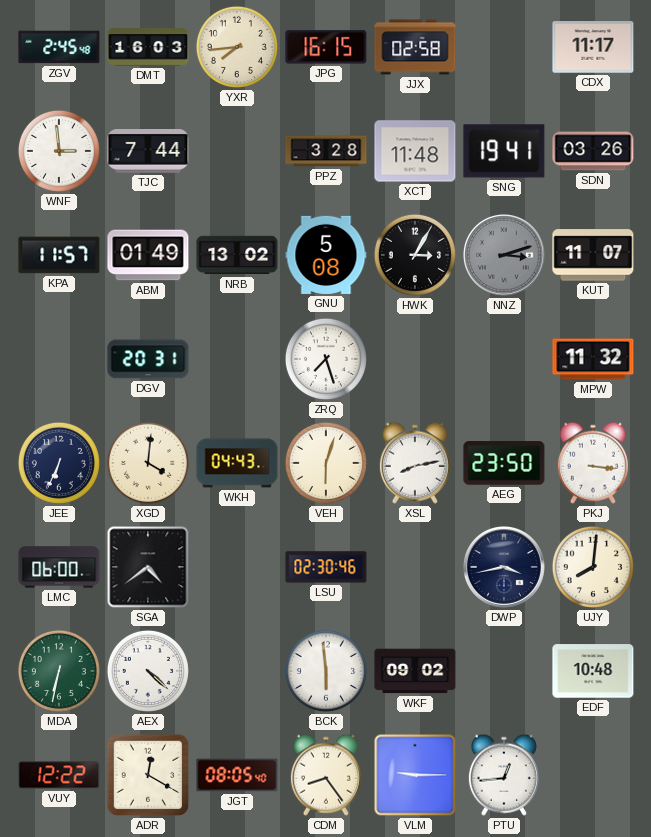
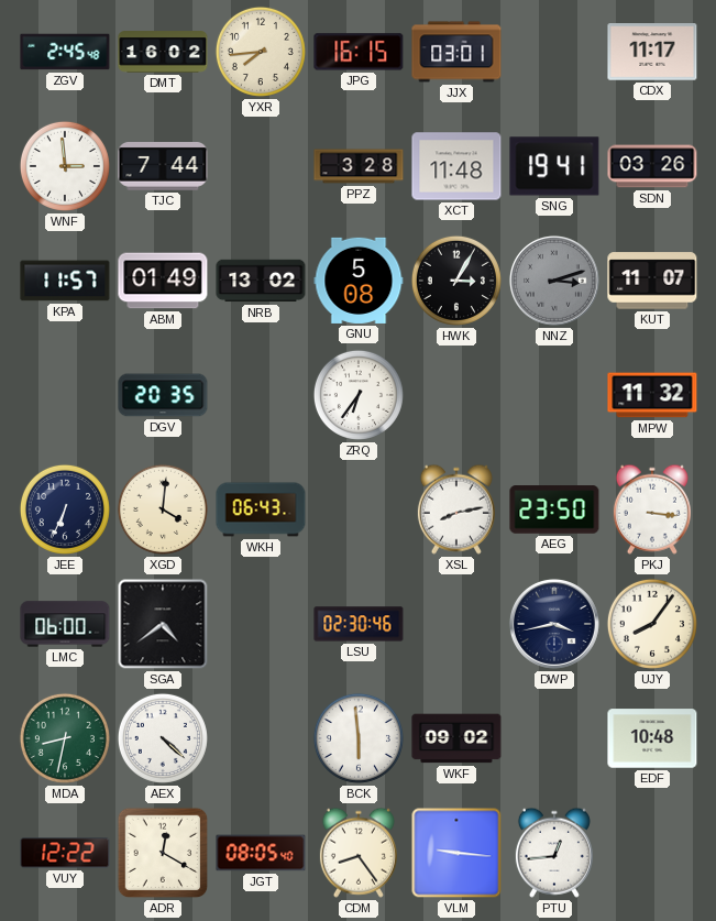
DMT: 16:03 -> 16:02 (163, 52)
JJX: 02:58 -> 03:01 (456, 52)
DGV: 20:31 -> 20:35 (163, 395)
ZRQ: 7:27 -> 6:36 (359, 395)
WKH: 04:43 -> 06:43 (261, 509)
VEH: 6:03 -> none (326, 463)
UJY: 8:01 -> 8:06 (652, 624)
MDA: 6:32 -> 8:32 (65, 738)
VLM: 9:15 -> 9:16 (456, 853)
